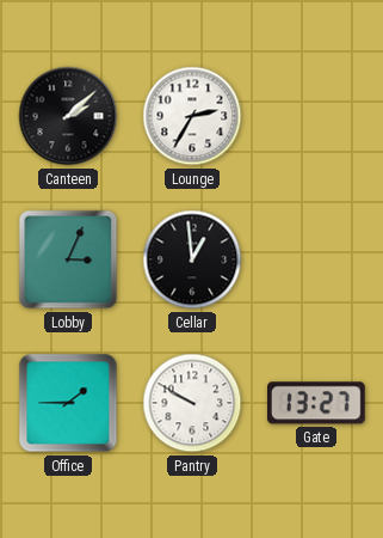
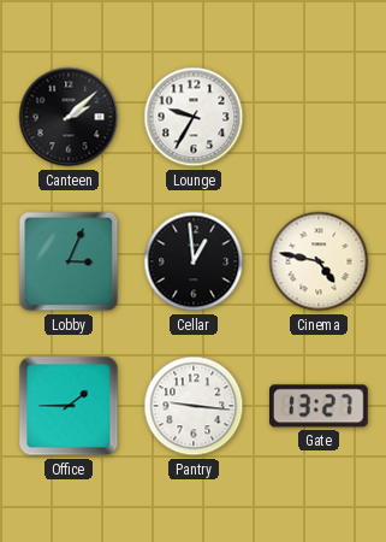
Lounge: 2:35 -> 9:35 (194, 117)
Cinema: none -> 4:47 (319, 261)
Pantry: 9:50 -> 9:16 (194, 406)
